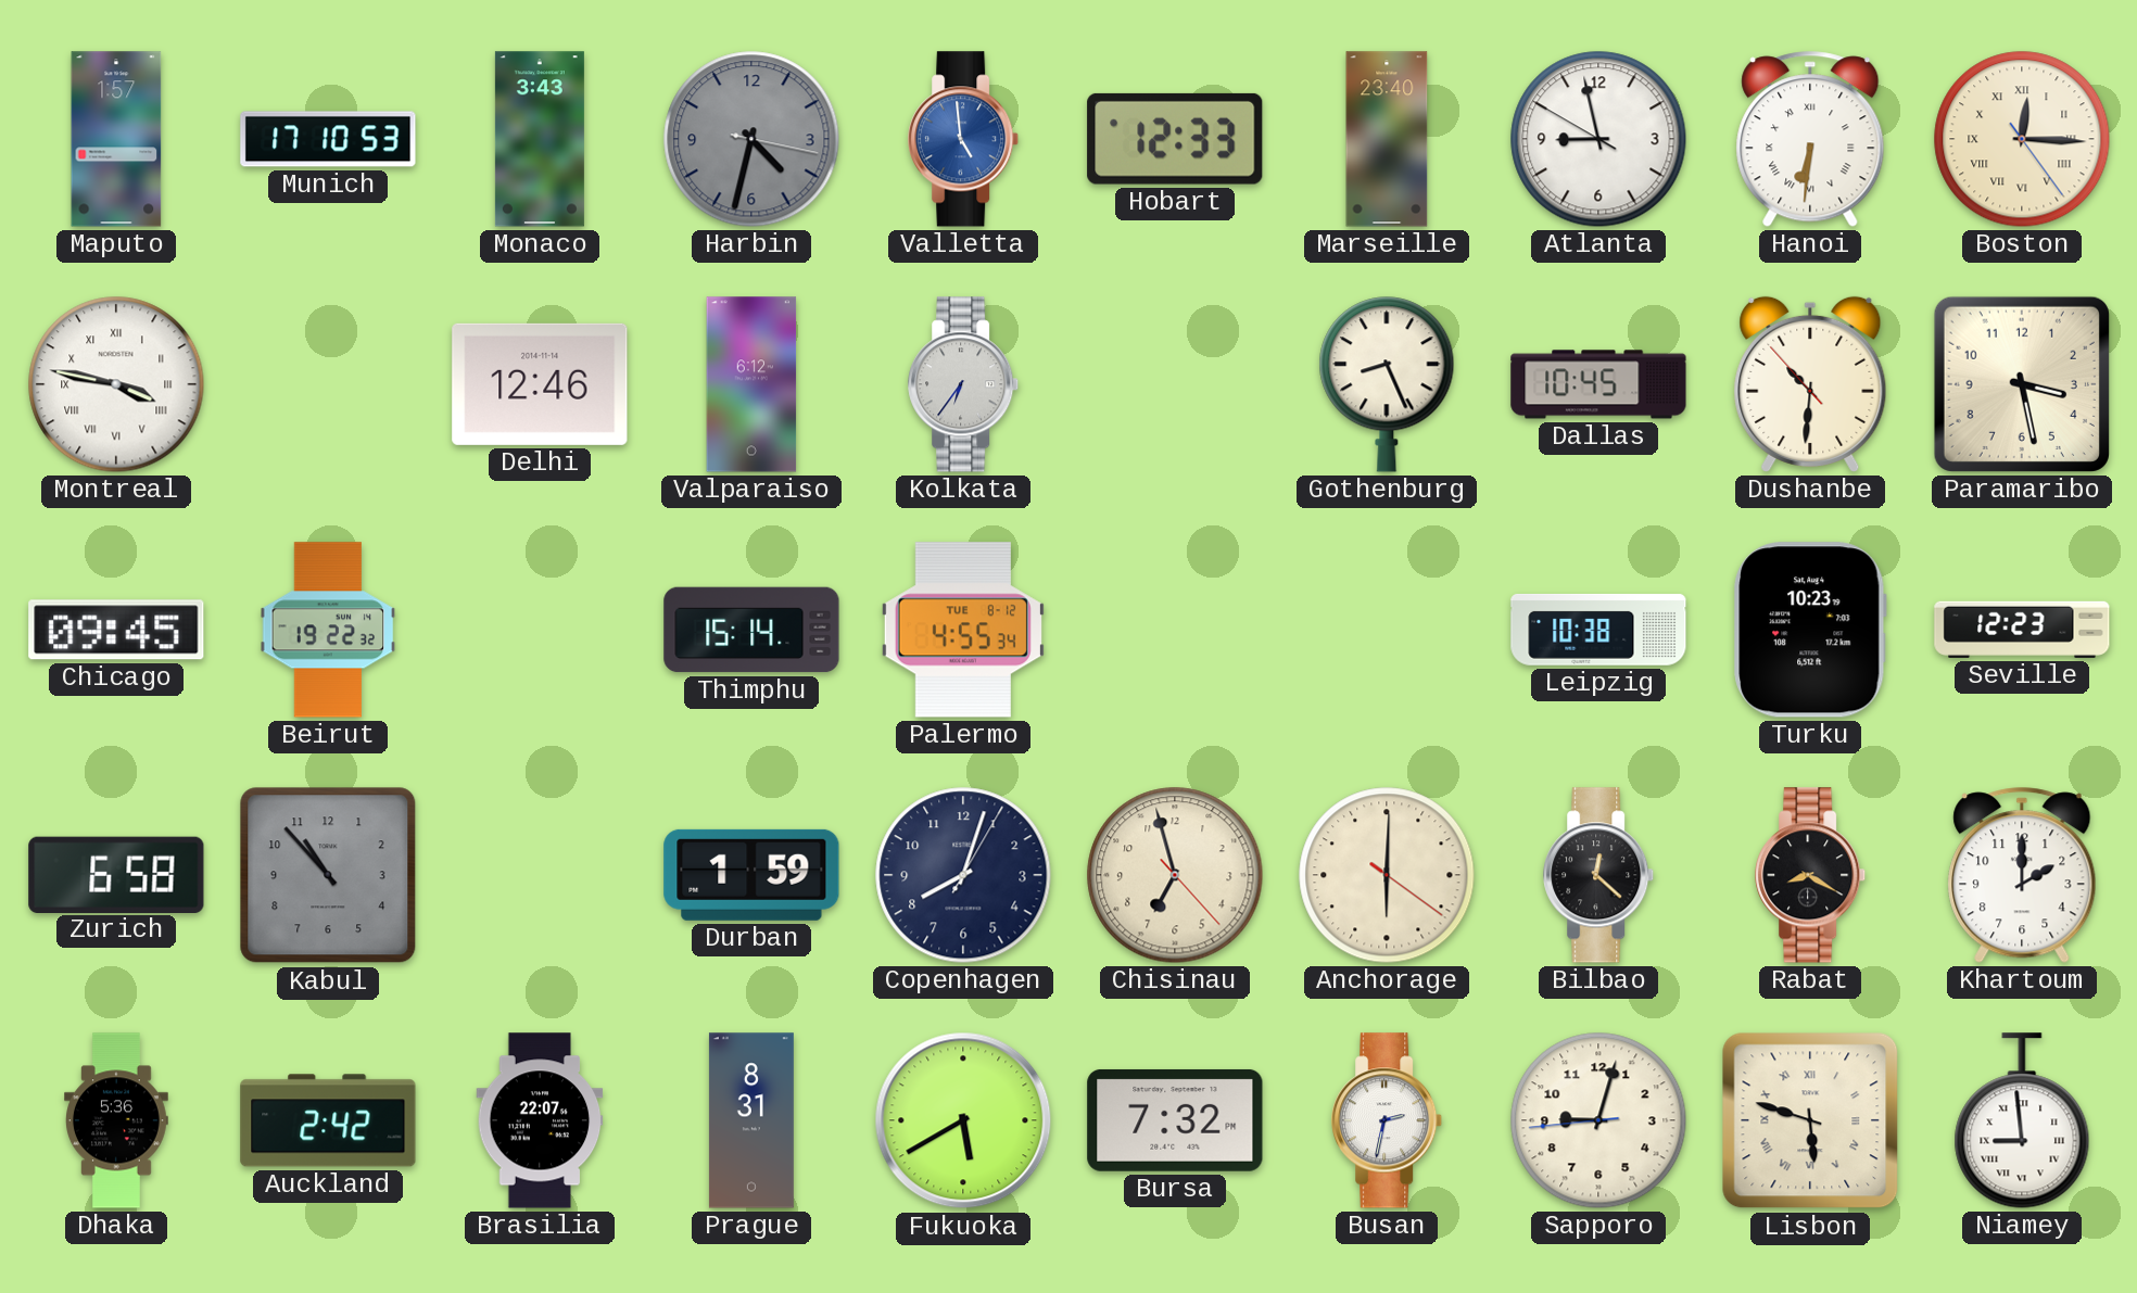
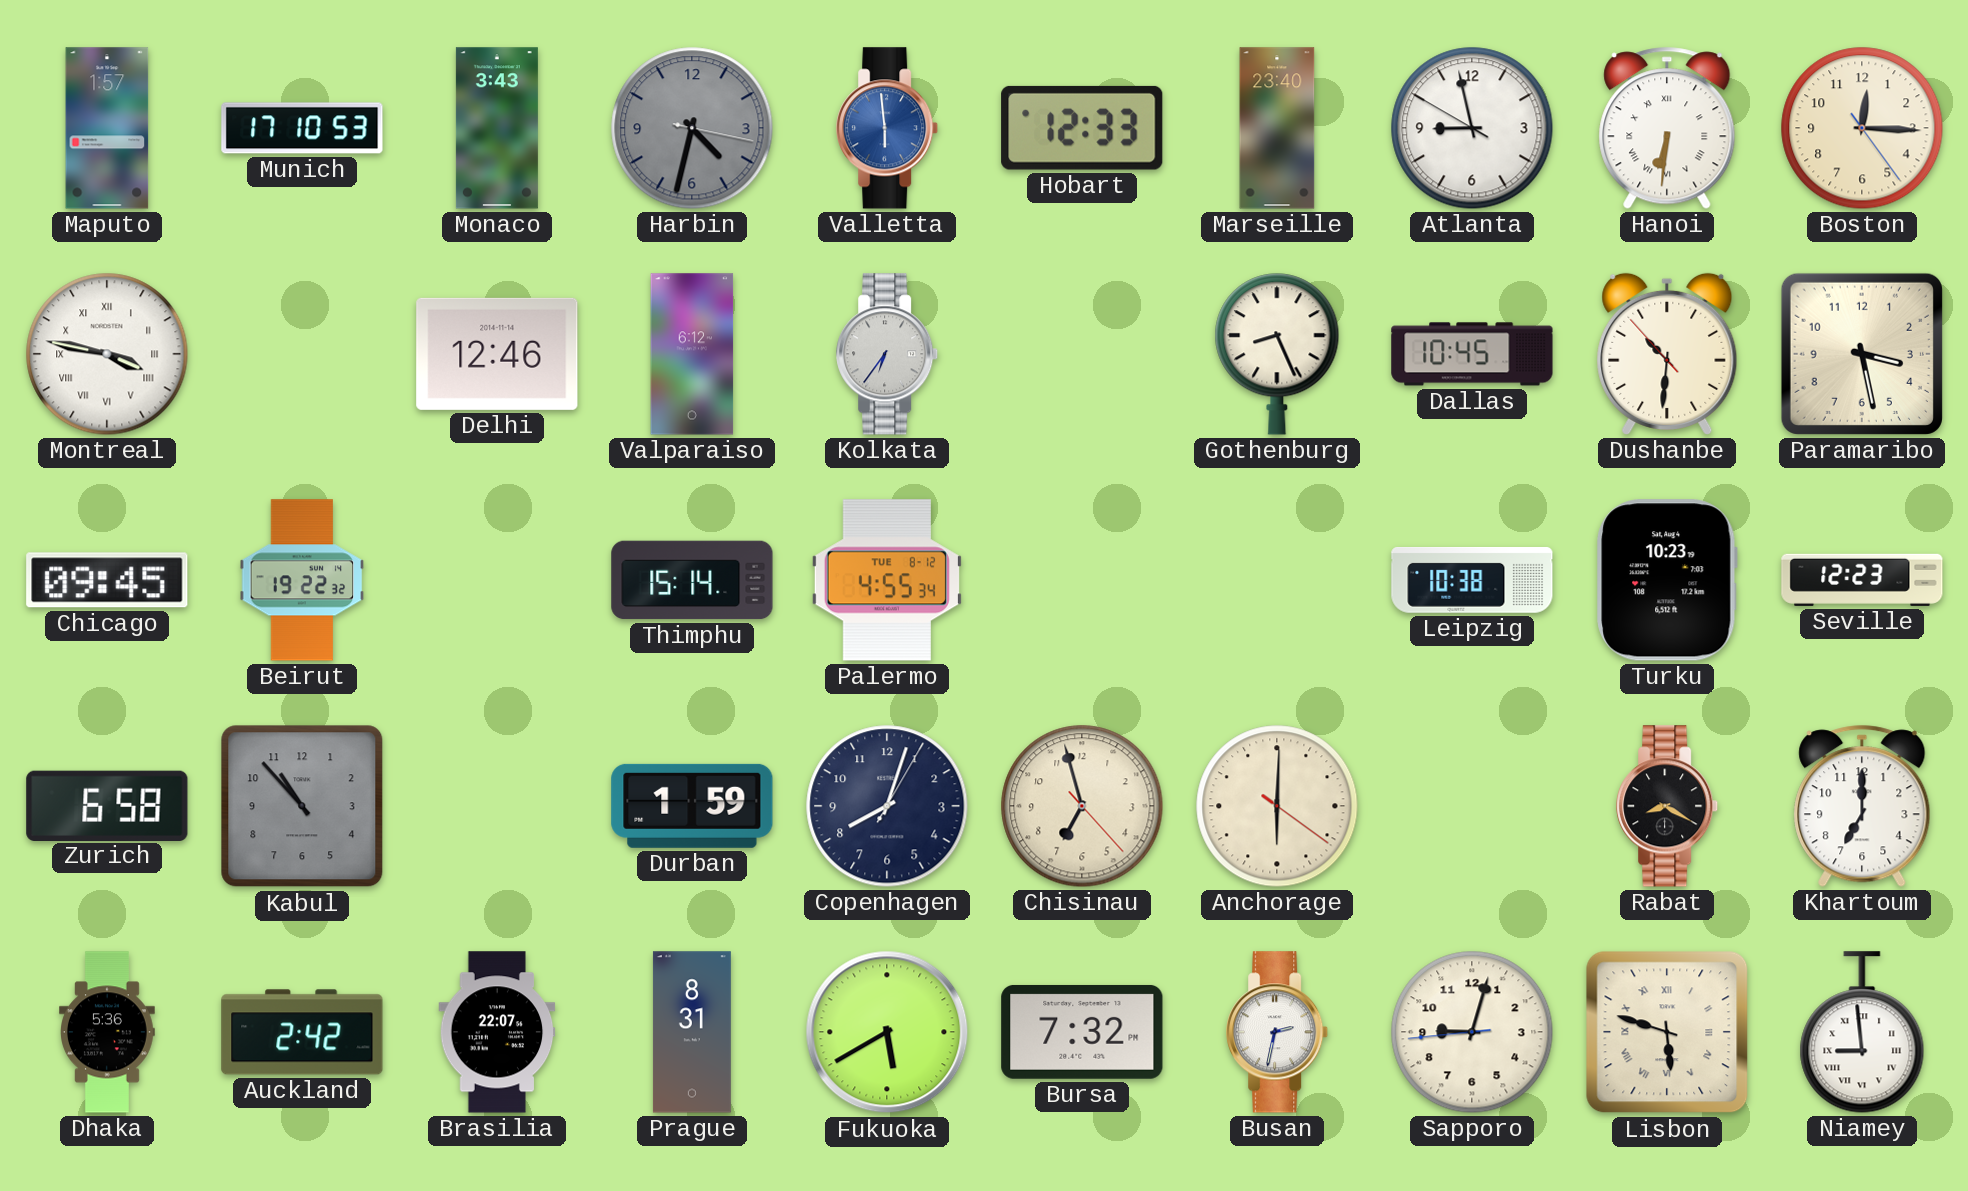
Valletta: 4:59 -> 5:59 (888, 128)
Boston numerals: Roman -> Arabic (1862, 128)
Bilbao: 12:22 -> none (1599, 875)
Khartoum: 2:00 -> 7:00 (1862, 806)
